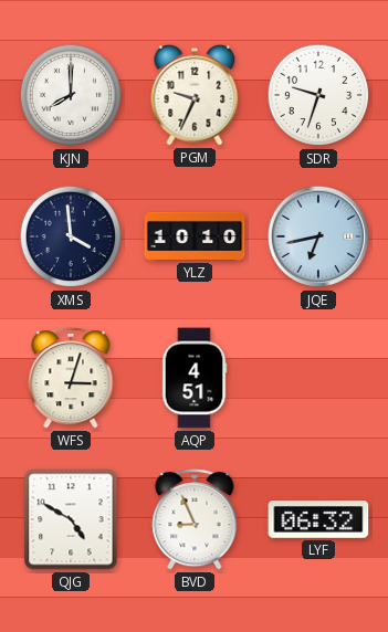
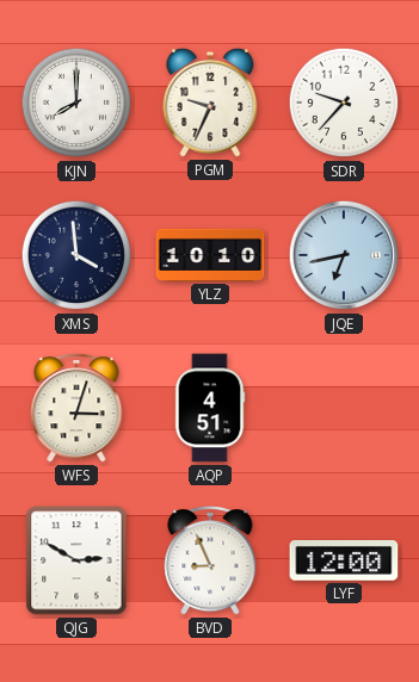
SDR: 9:33 -> 9:37 (344, 103)
QJG: 4:50 -> 2:50 (76, 560)
LYF: 06:32 -> 12:00 (344, 562)
